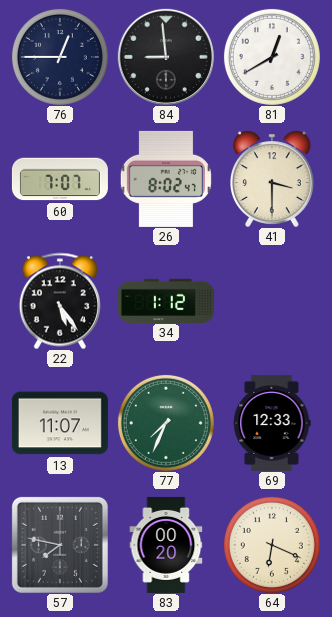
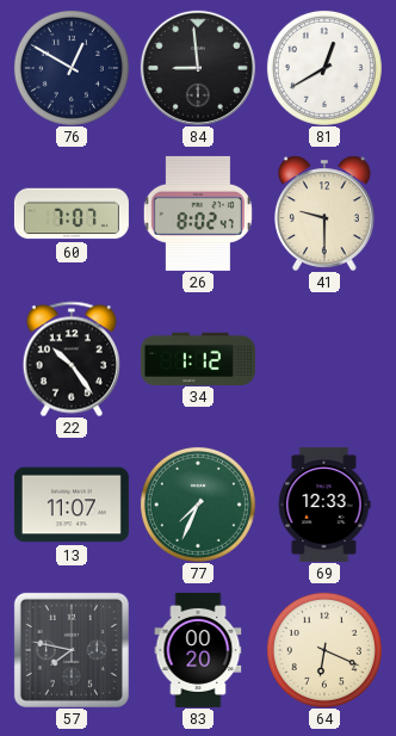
76: 12:45 -> 12:50 (72, 68)
41: 3:30 -> 9:30 (326, 214)
22: 5:24 -> 10:24 (72, 359)
